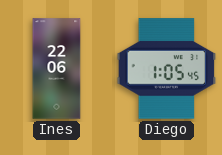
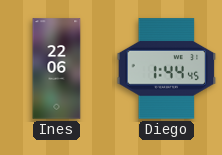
Diego: 1:05 -> 1:44 (167, 69)
